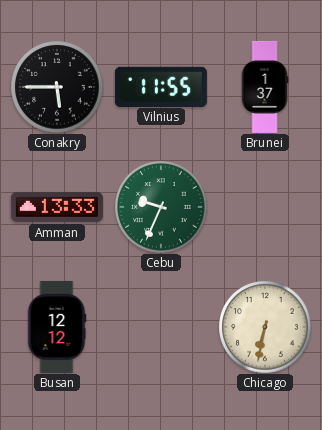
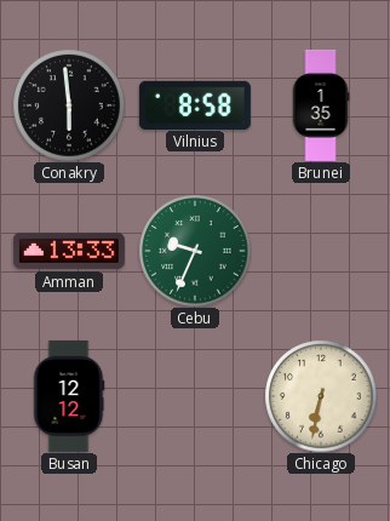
Conakry: 5:45 -> 5:59 (69, 105)
Vilnius: 11:55 -> 8:58 (195, 104)
Brunei: 1:37 -> 1:35 (321, 105)
